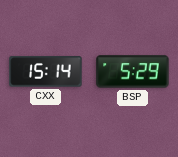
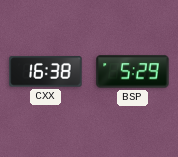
CXX: 15:14 -> 16:38 (46, 72)
